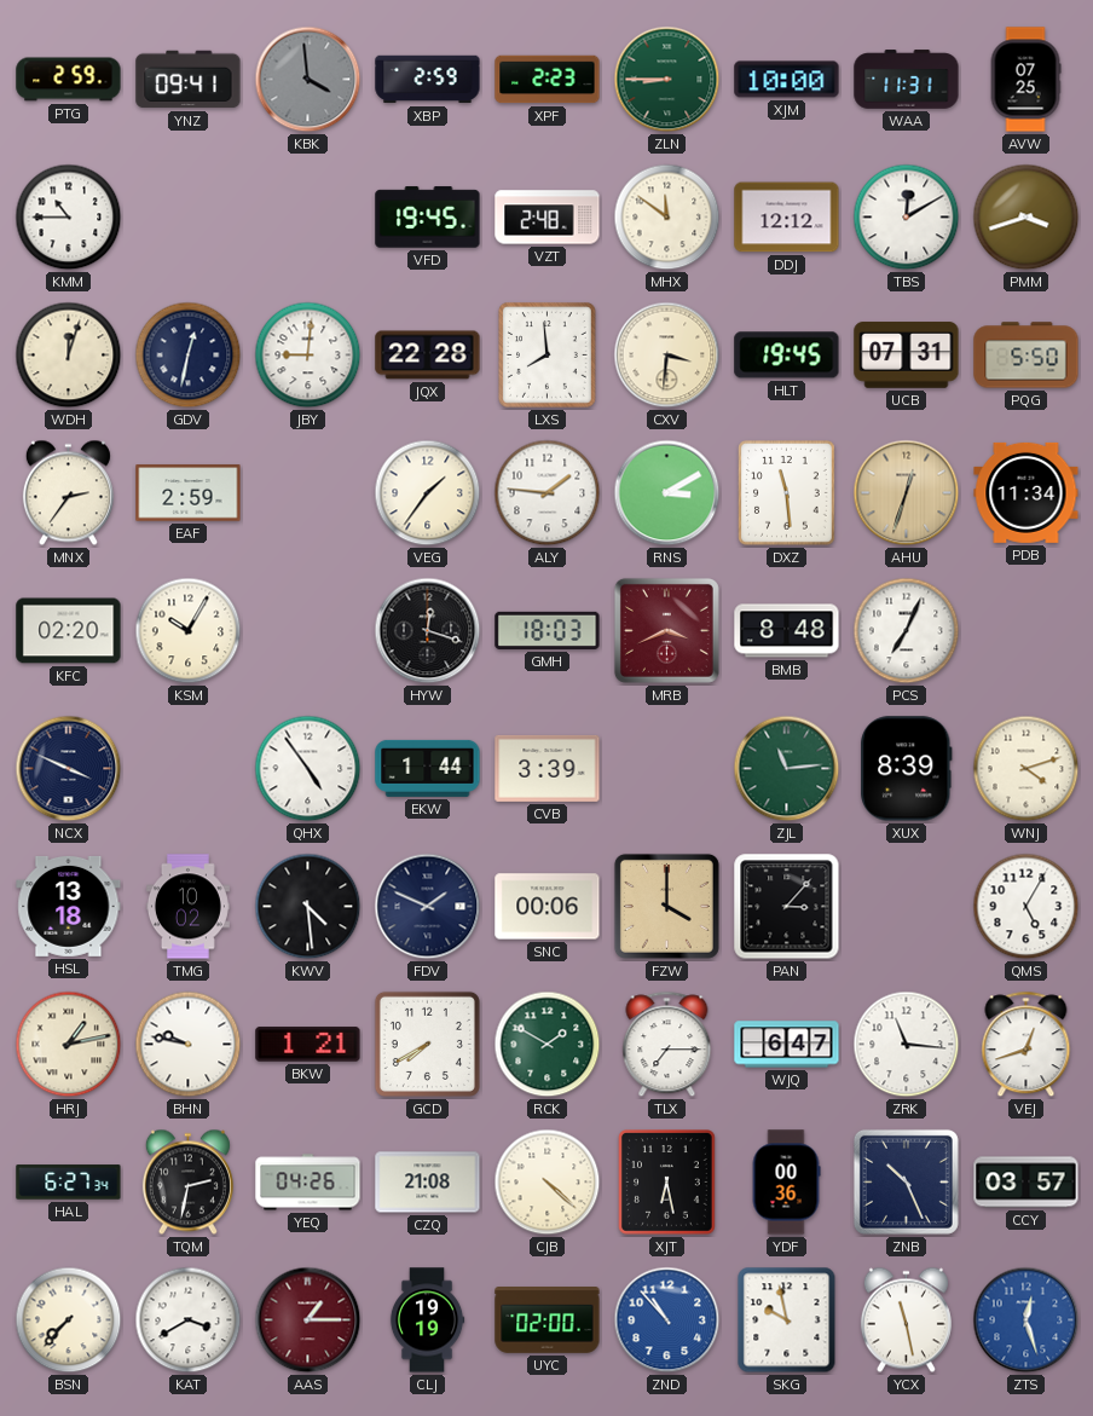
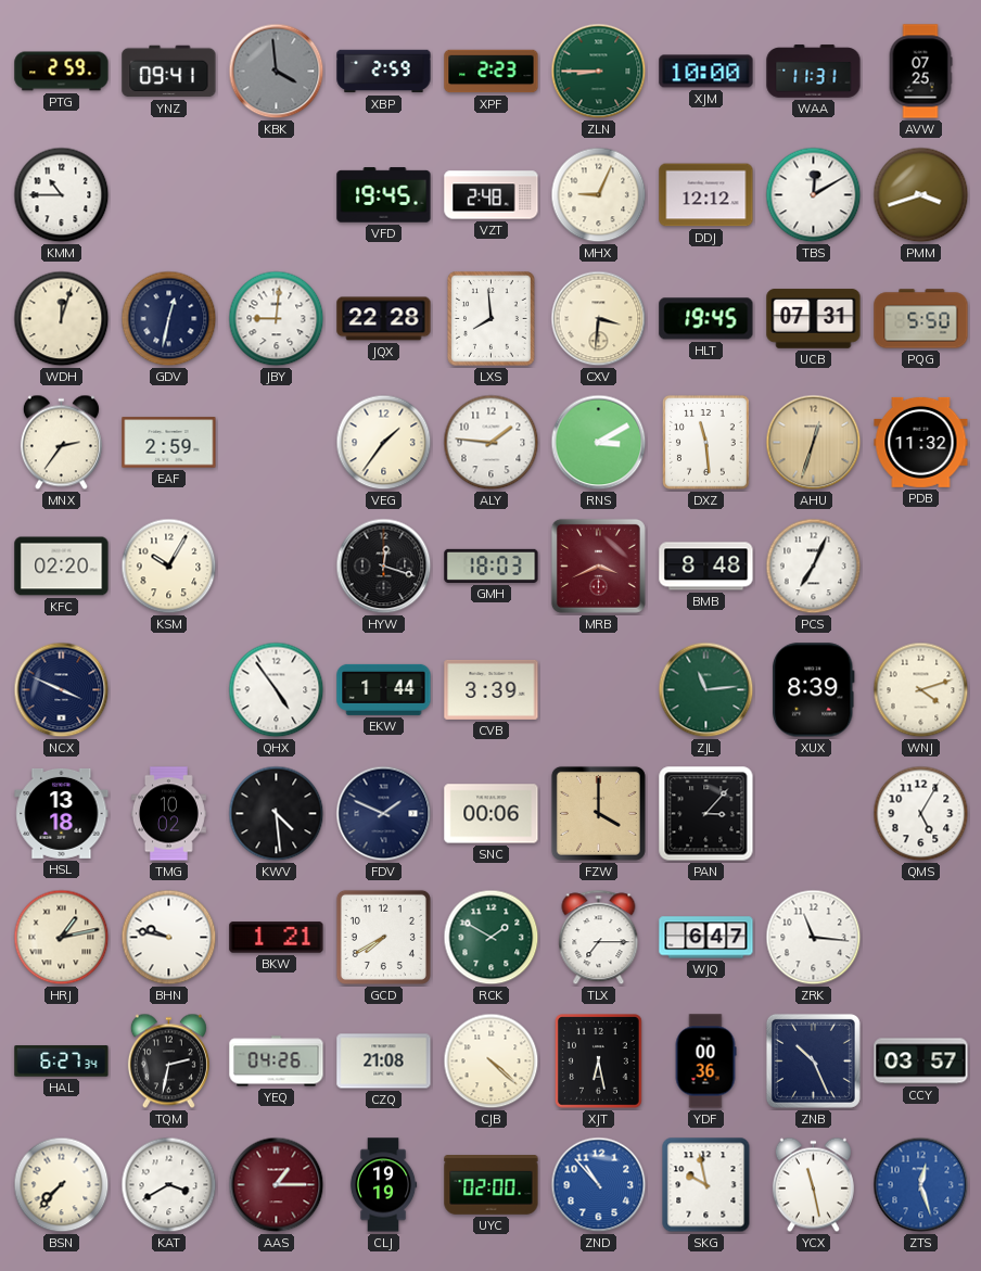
MHX: 11:51 -> 9:04 (599, 195)
PDB: 11:34 -> 11:32 (921, 442)
VEJ: 12:42 -> none (1027, 1045)
